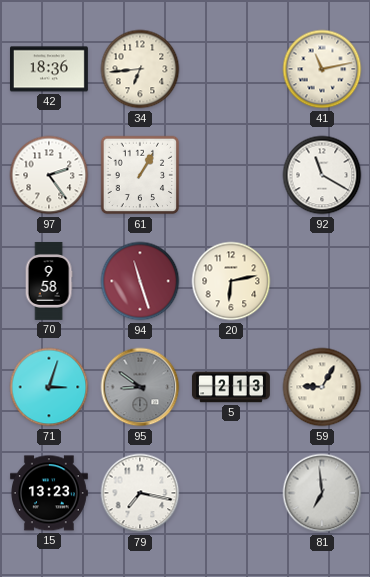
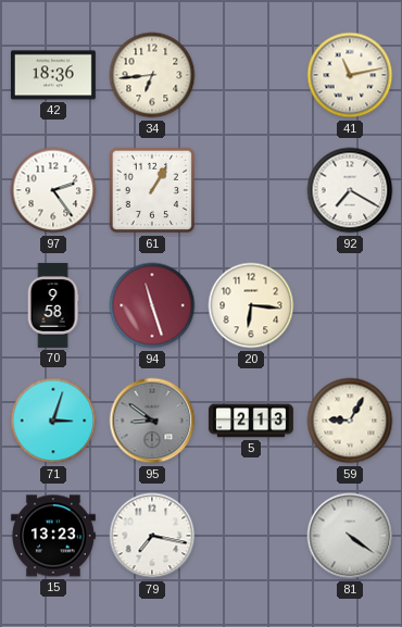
92: 11:20 -> 7:20 (350, 190)
20: 6:13 -> 6:16 (251, 305)
81: 6:59 -> 4:21 (350, 536)
